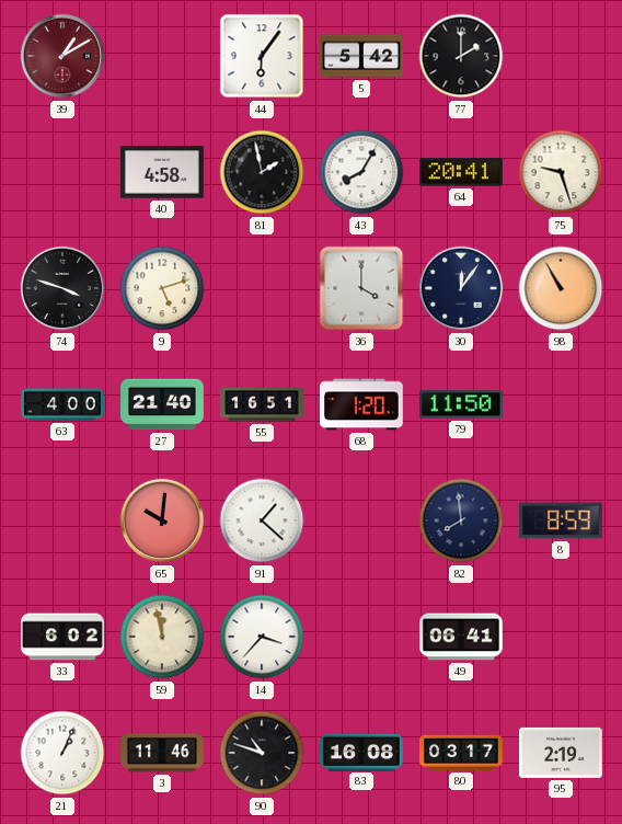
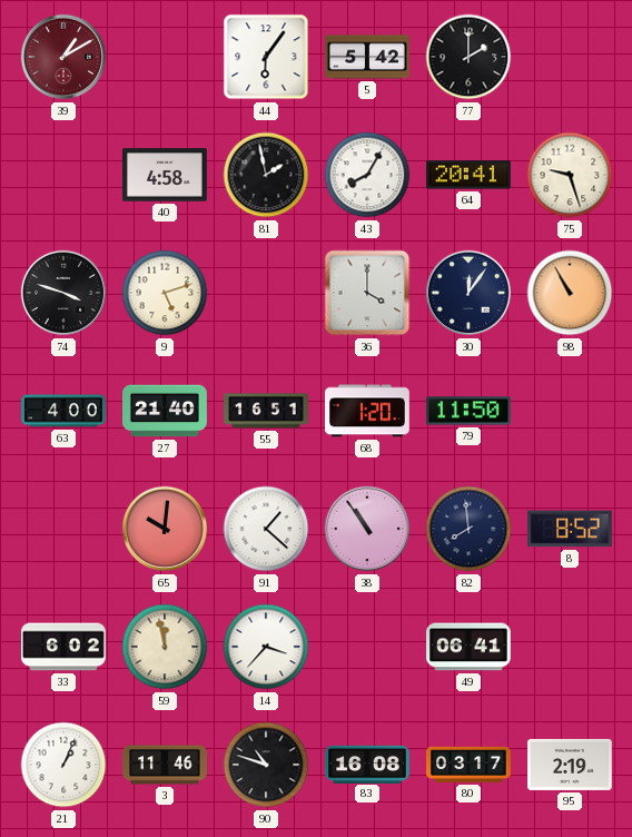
38: none -> 10:54 (367, 529)
8: 8:59 -> 8:52 (571, 529)
